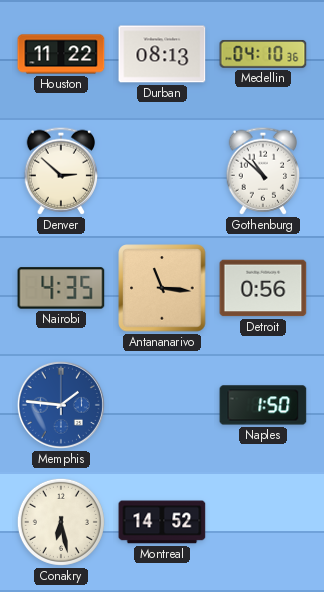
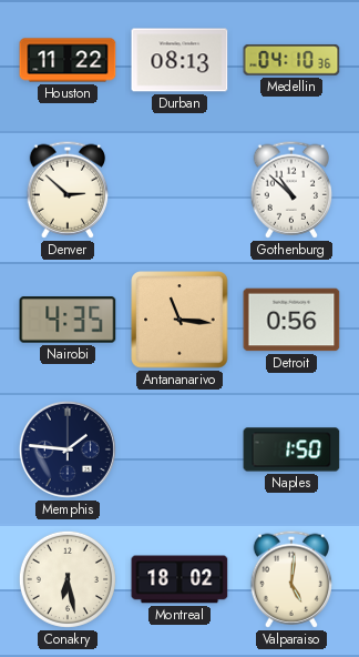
Memphis dial: blue -> navy (68, 449)
Montreal: 14:52 -> 18:02 (179, 579)
Valparaiso: none -> 5:01 (291, 579)
